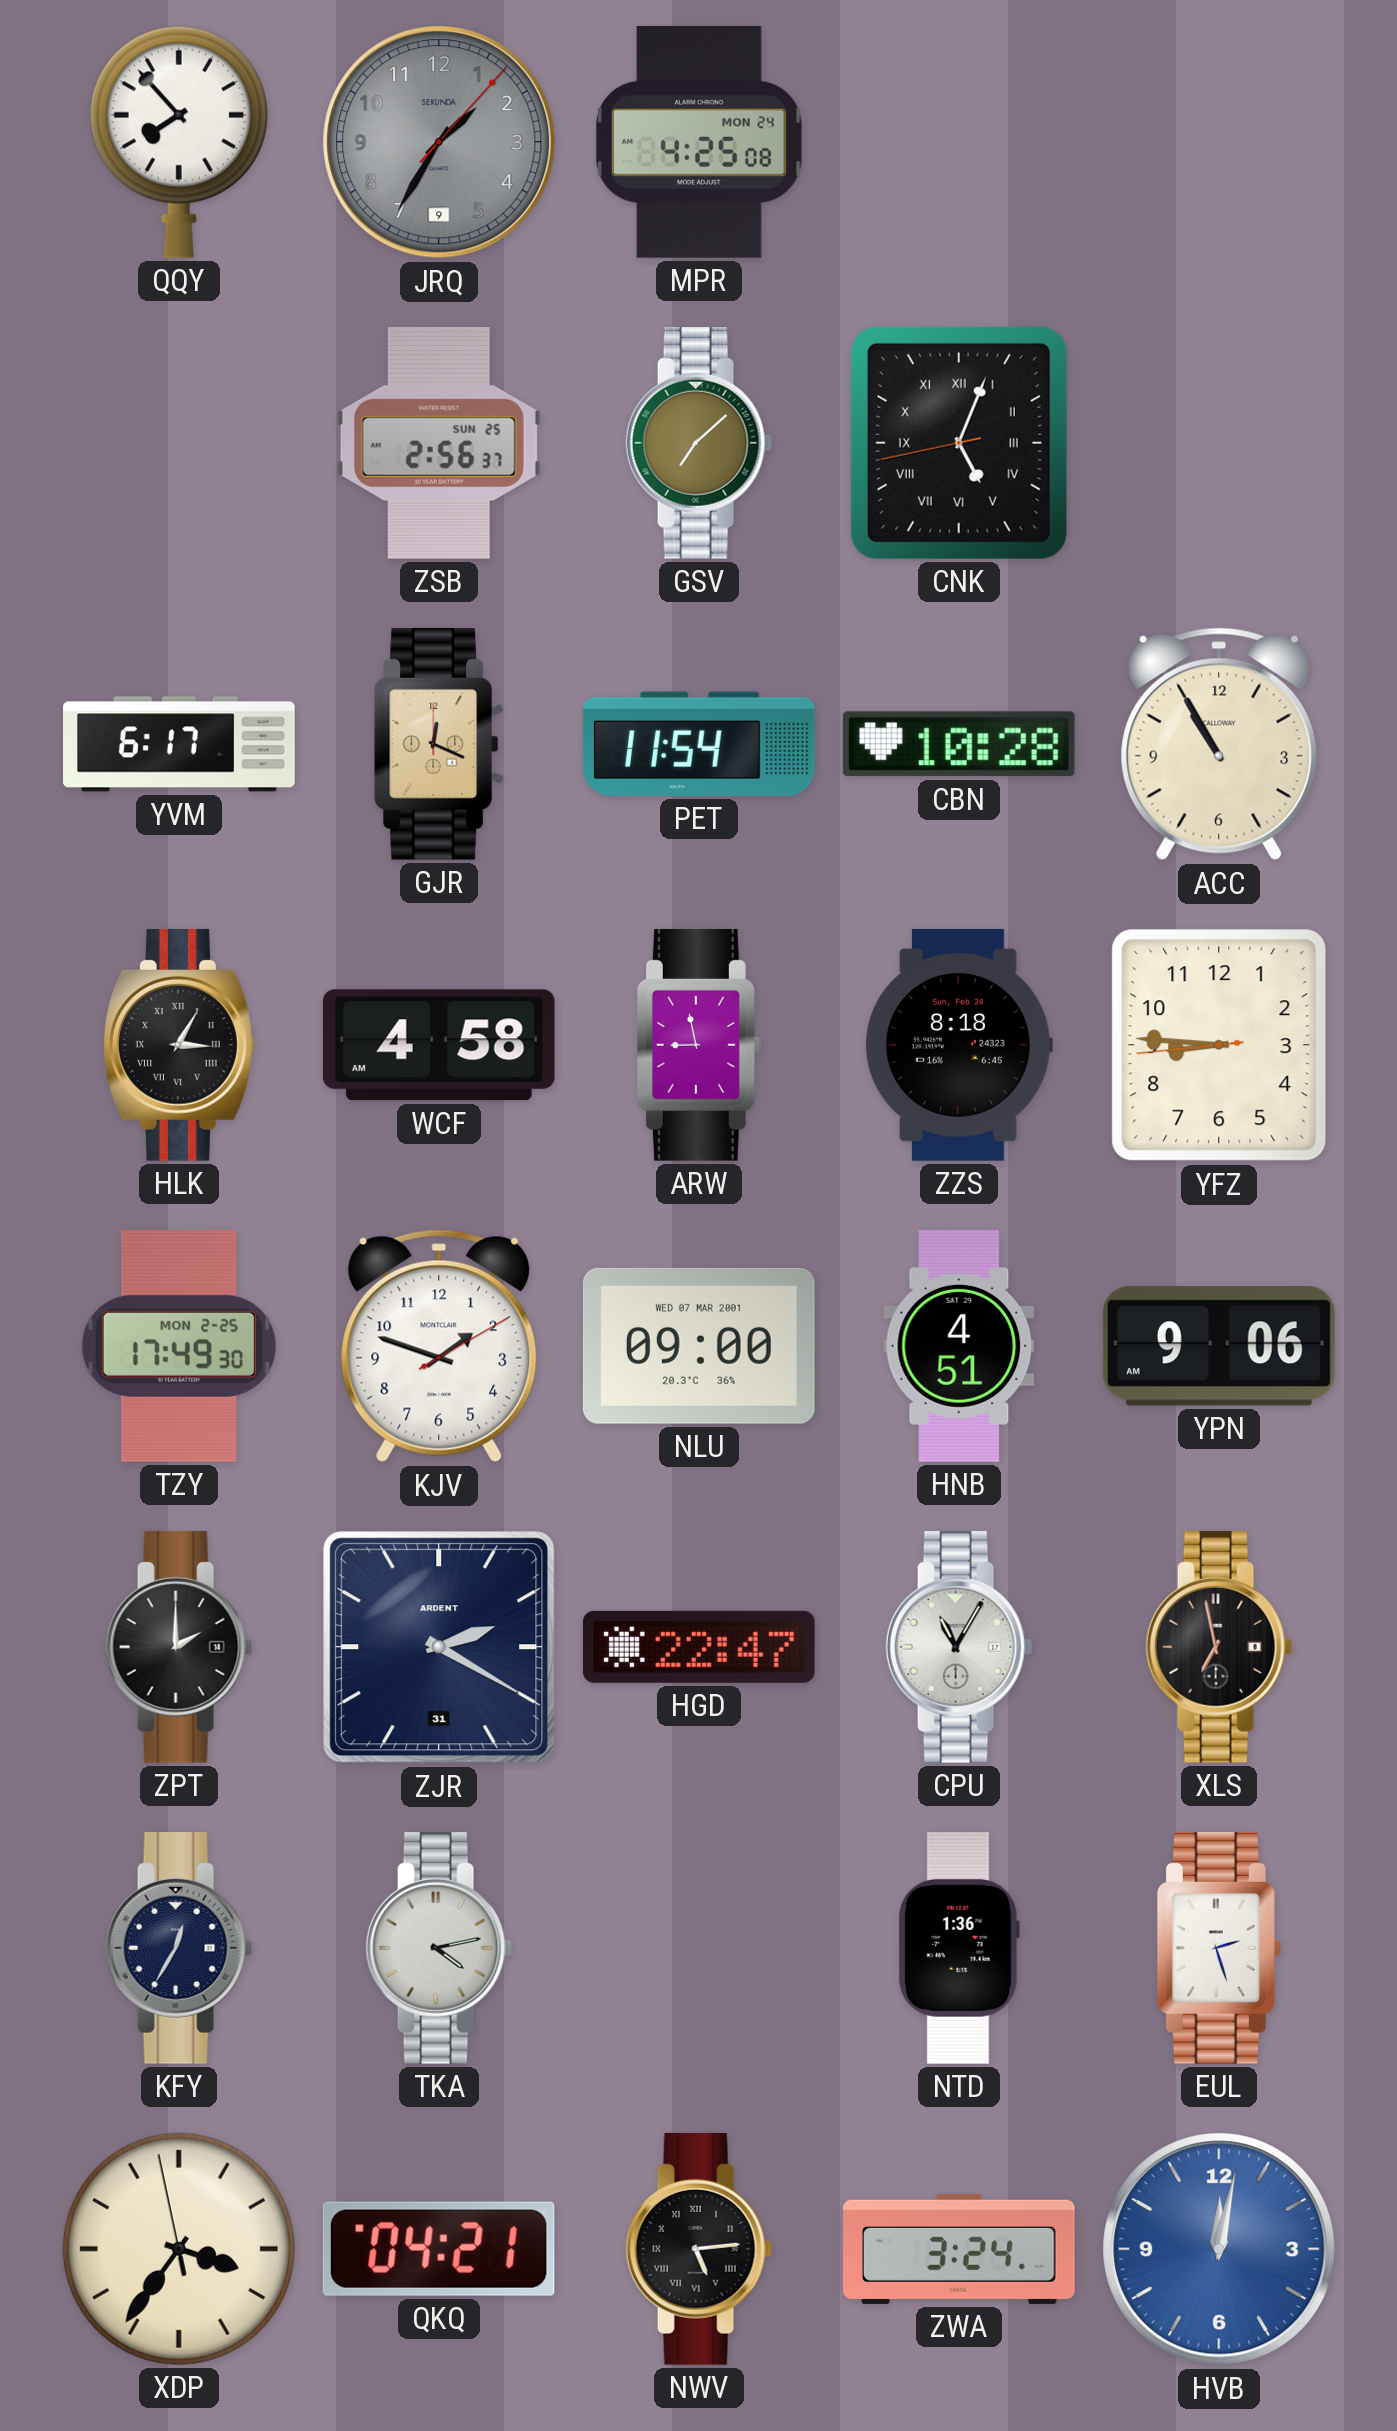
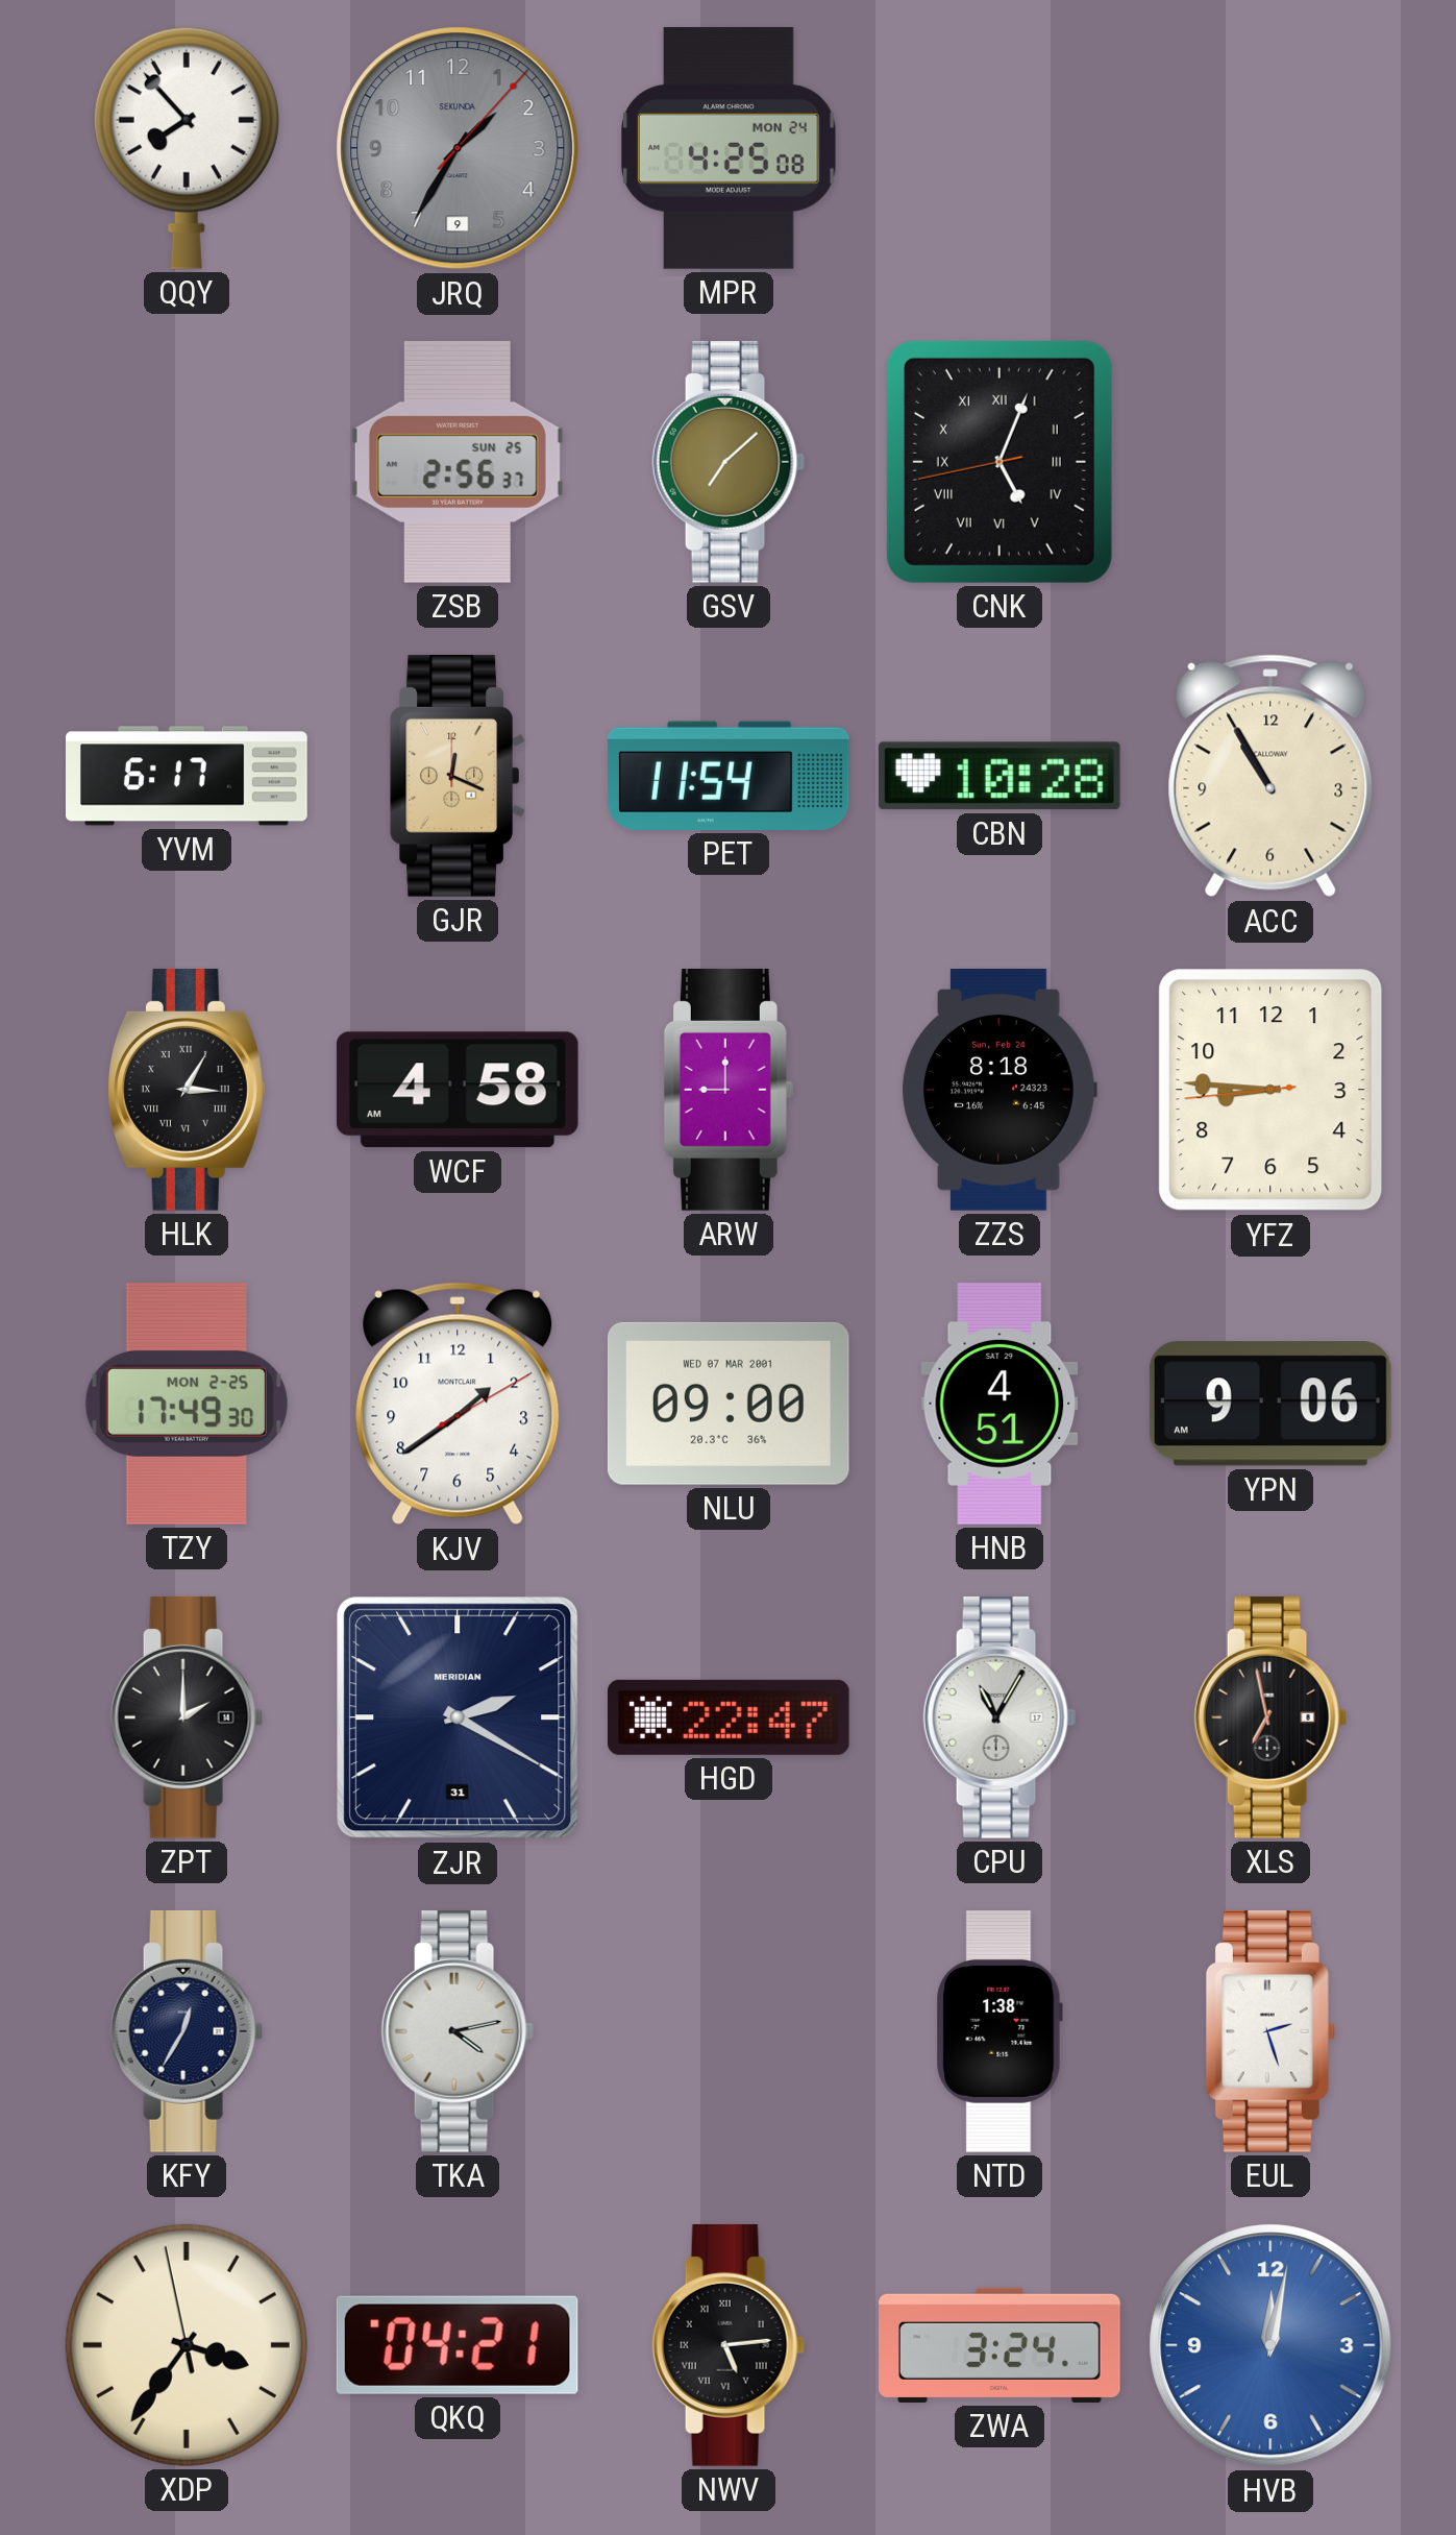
ARW: 8:58 -> 9:00 (729, 1090)
KJV: 1:48 -> 1:39 (458, 1404)
ZJR brand: ARDENT -> MERIDIAN (458, 1717)
NTD: 1:36 -> 1:38 (1000, 2032)
